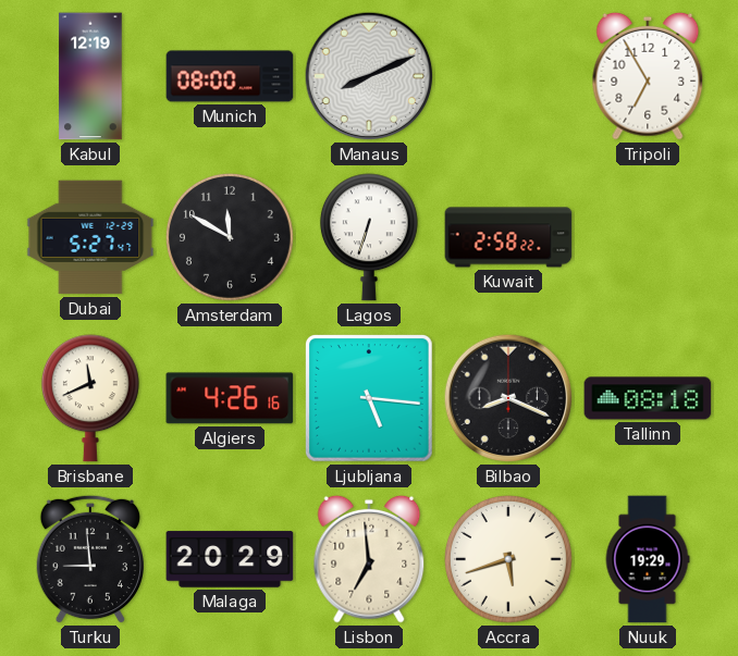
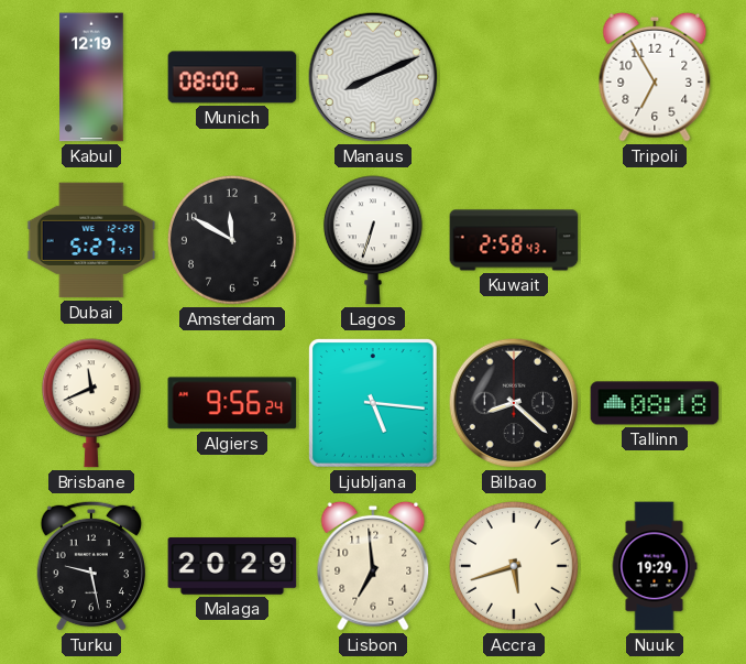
Kuwait: 2:58:22 -> 2:58:43 (514, 240)
Algiers: 4:26 -> 9:56 (232, 403)
Bilbao: 8:19 -> 8:22 (514, 403)
Turku: 8:59 -> 9:28 (90, 566)
